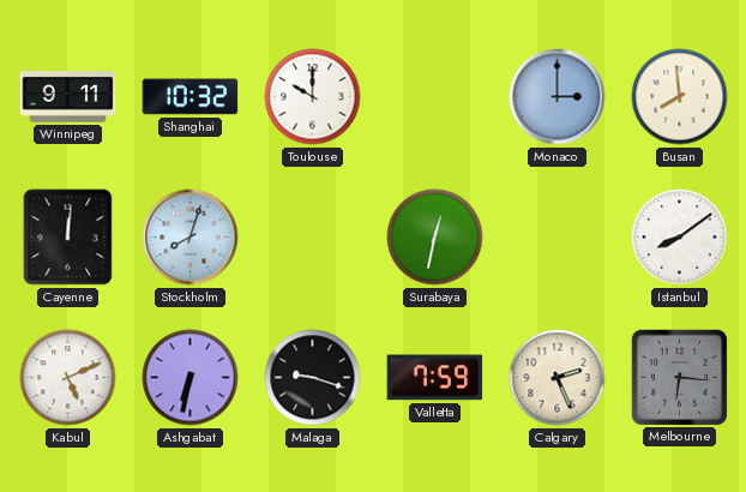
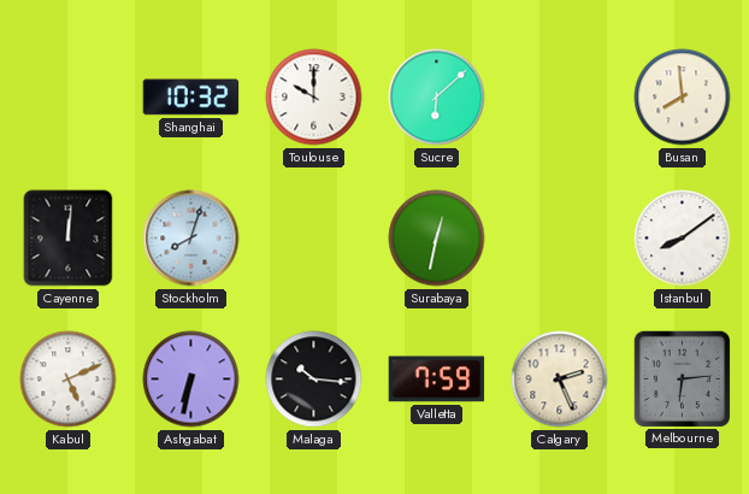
Winnipeg: 9:11 -> none (68, 97)
Sucre: none -> 6:08 (437, 98)
Monaco: 3:00 -> none (558, 97)
Malaga: 9:18 -> 10:16 (314, 380)
Melbourne: 6:16 -> 6:14 (682, 378)
